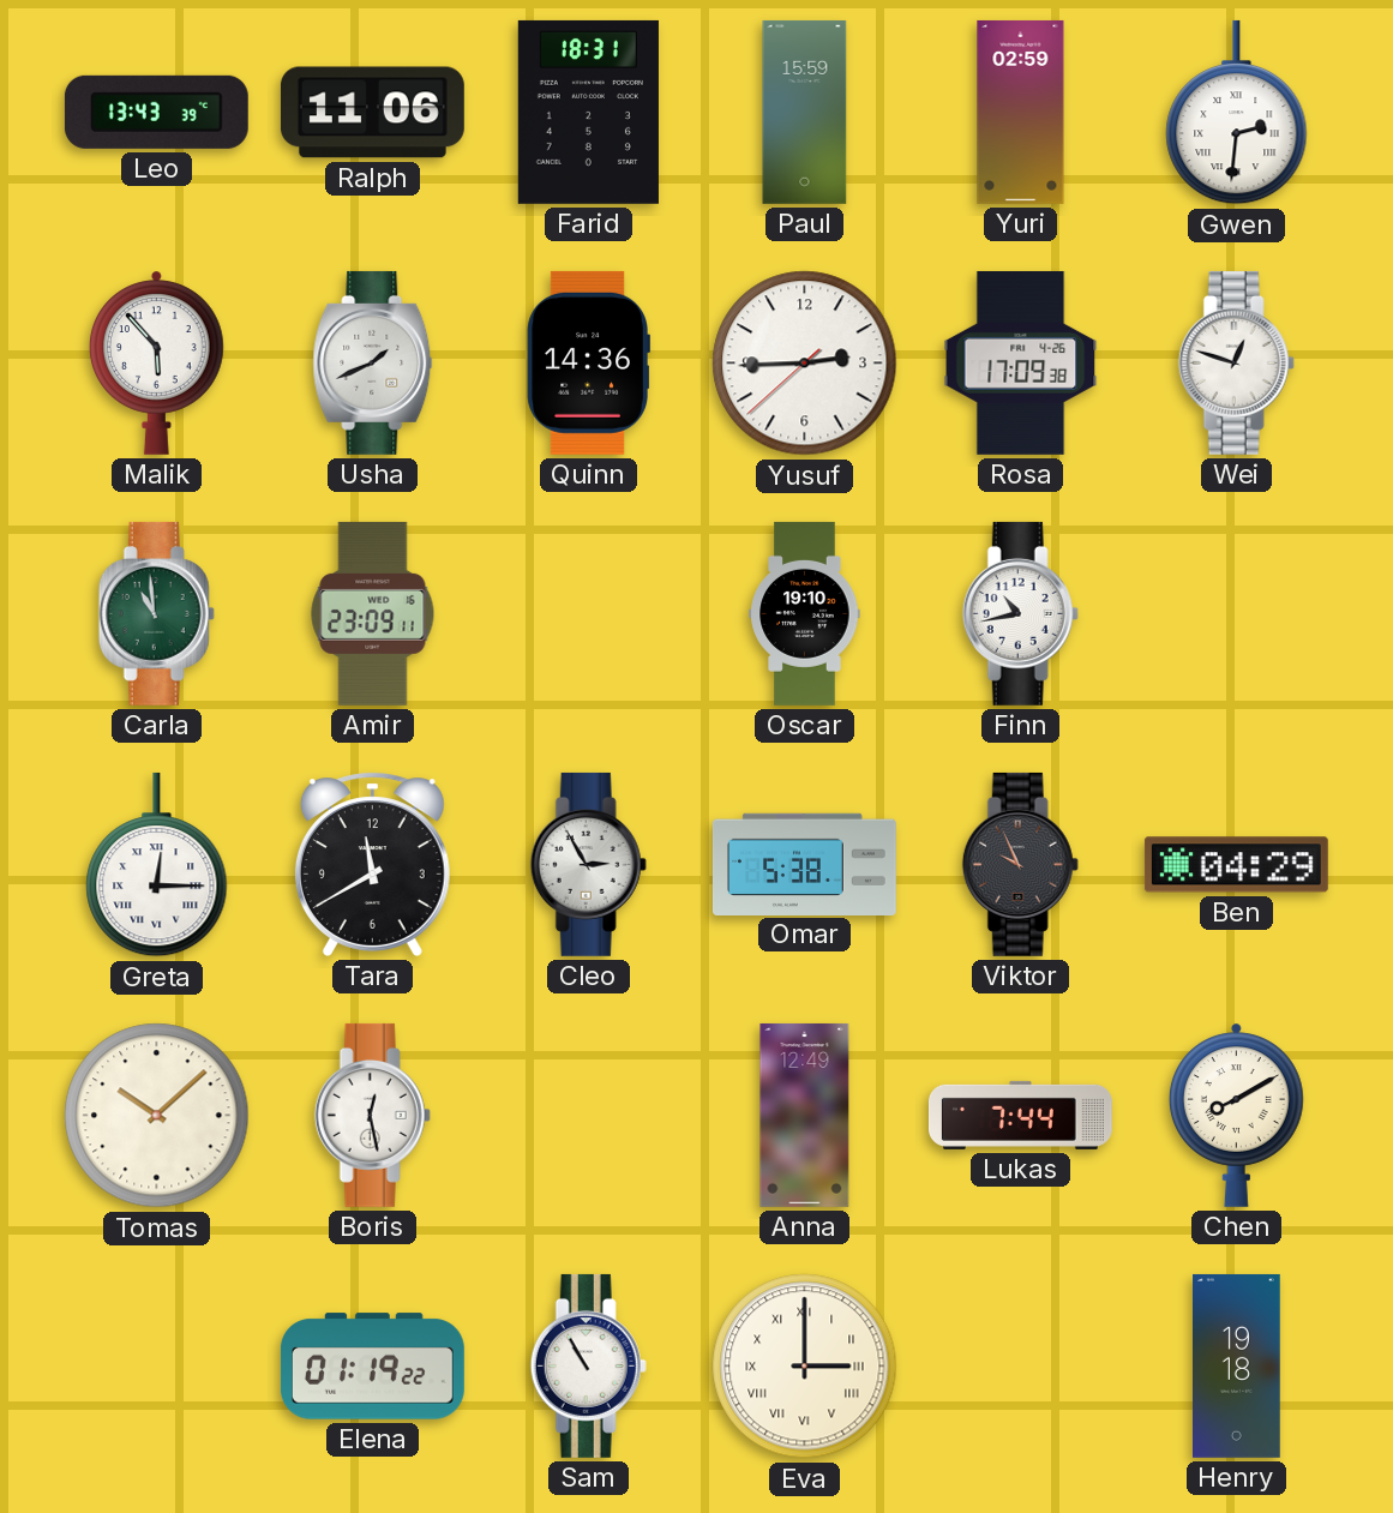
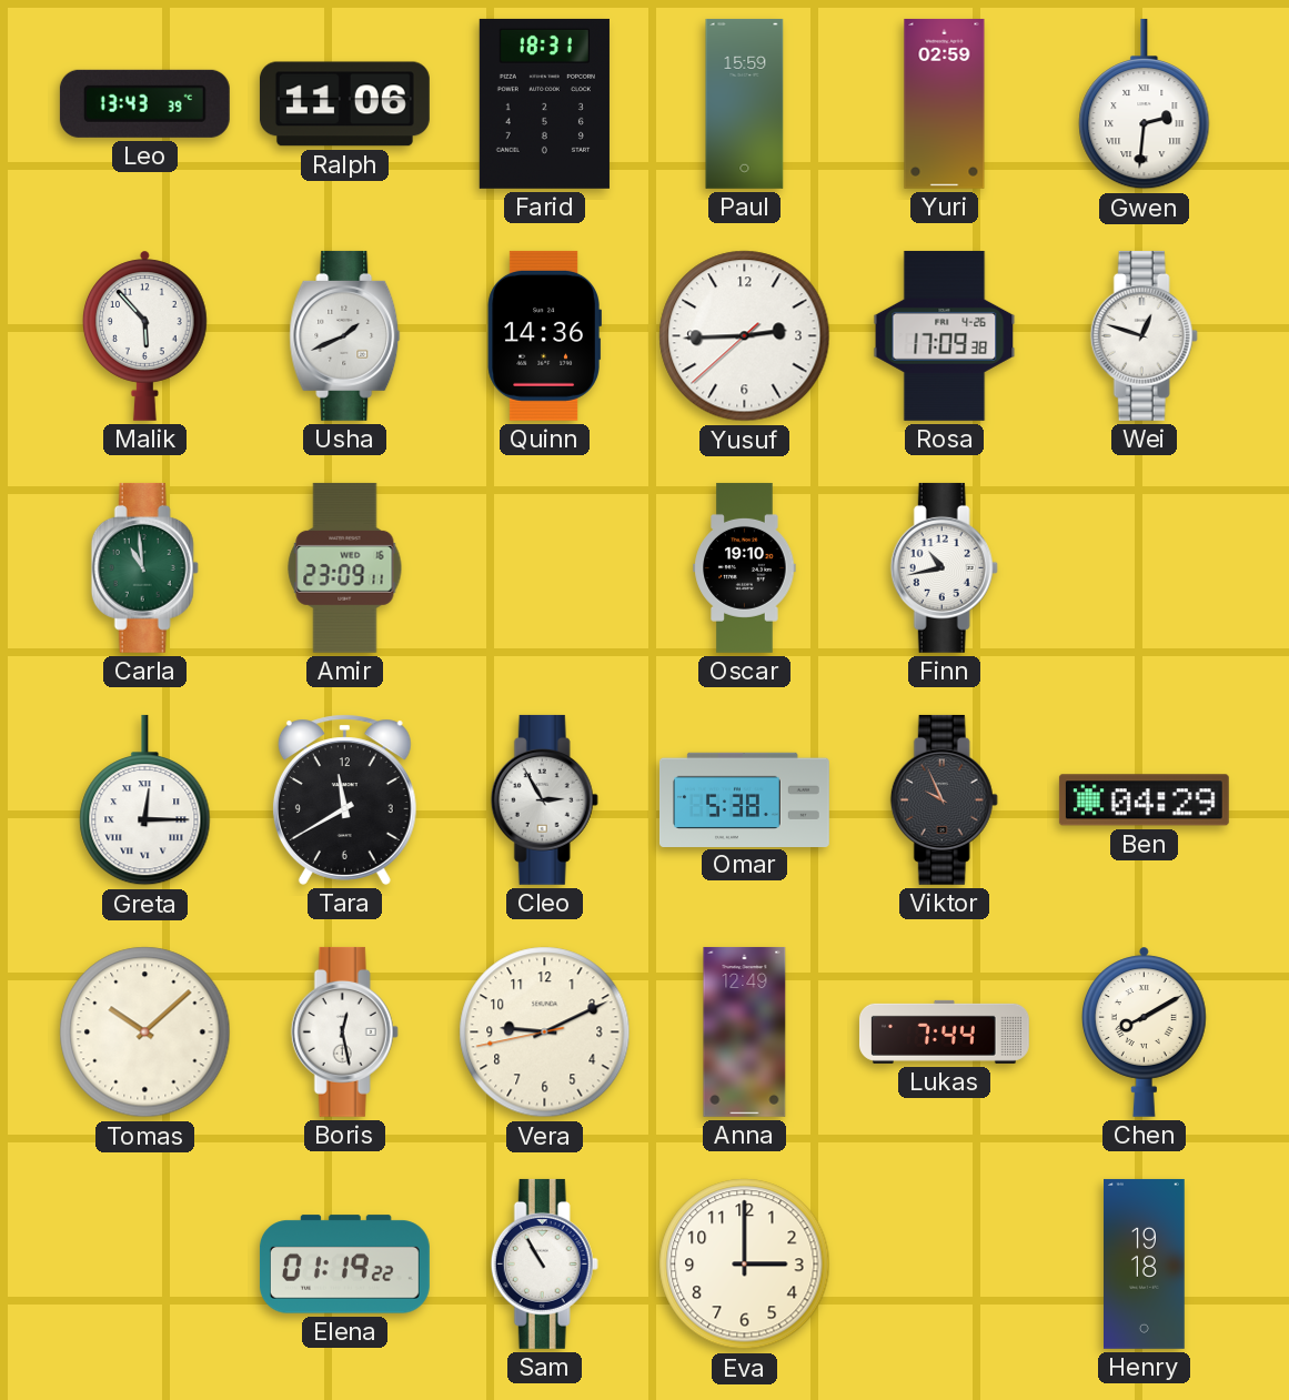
Vera: none -> 9:10 (545, 1033)
Eva numerals: Roman -> Arabic (745, 1265)
